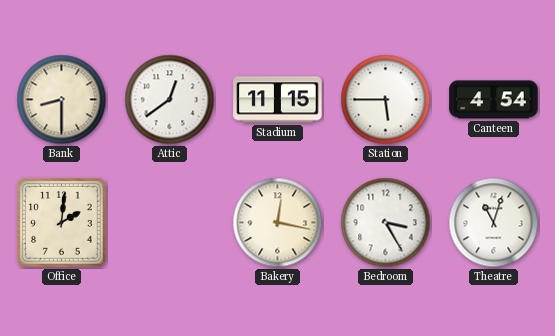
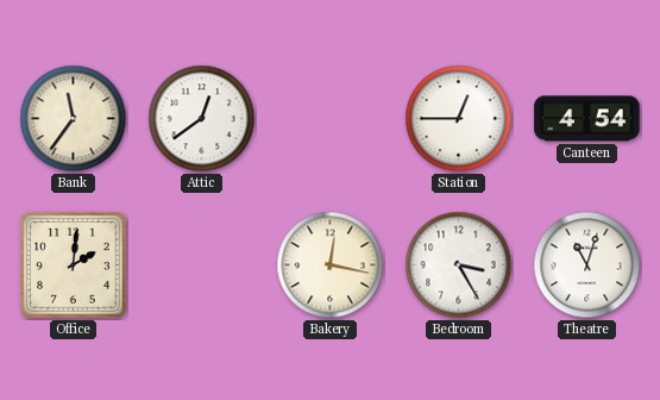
Bank: 8:30 -> 11:36 (74, 119)
Stadium: 11:15 -> none (278, 100)
Station: 5:45 -> 12:45 (459, 119)
